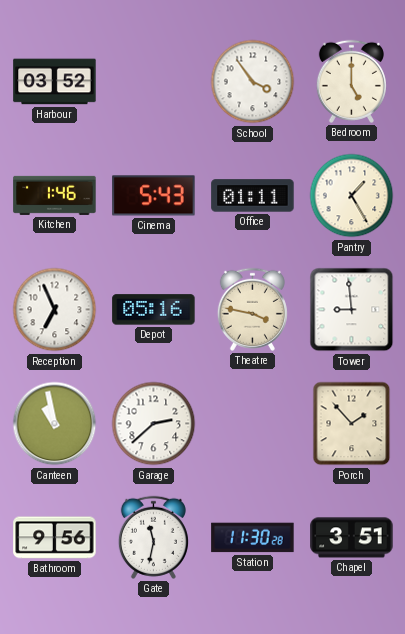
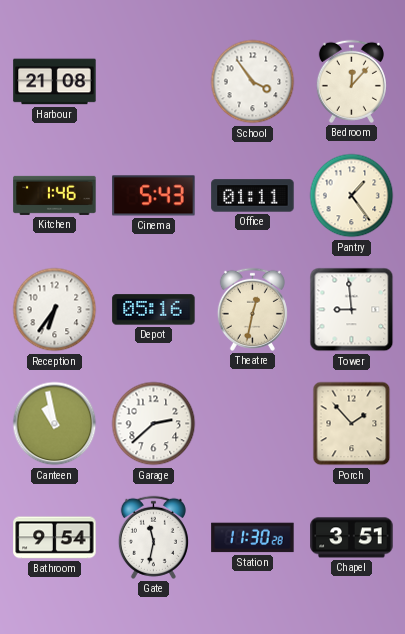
Harbour: 03:52 -> 21:08 (55, 82)
Bedroom: 5:00 -> 12:07 (351, 81)
Pantry: 1:25 -> 1:24 (352, 196)
Reception: 6:56 -> 6:36 (55, 310)
Theatre: 3:47 -> 12:32 (252, 309)
Bathroom: 9:56 -> 9:54 (55, 538)
